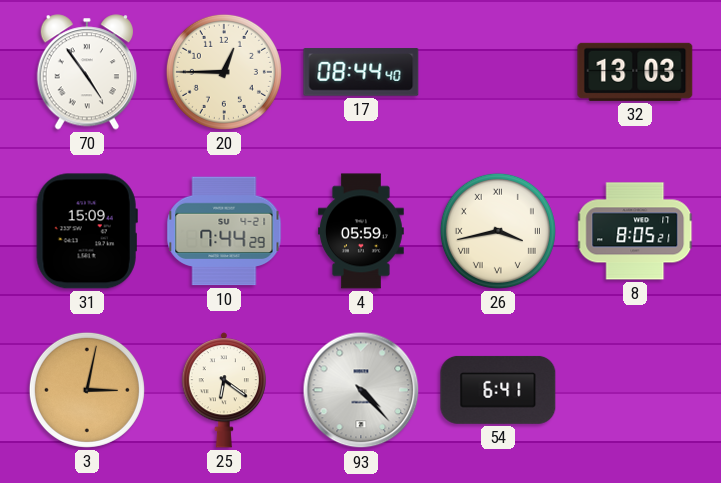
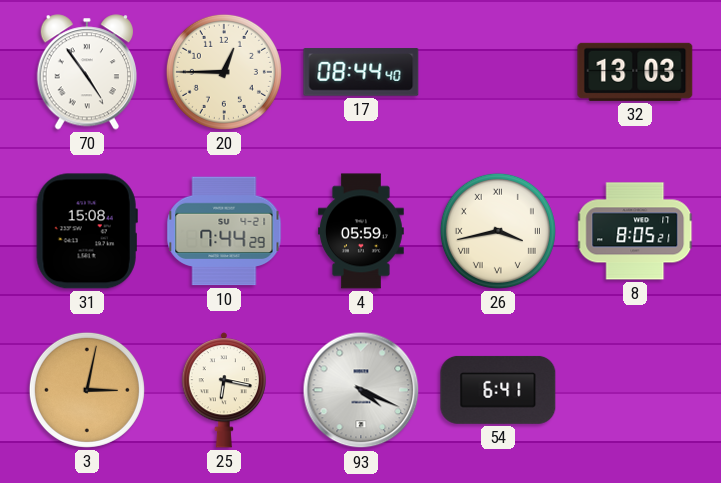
31: 15:09 -> 15:08 (87, 231)
25: 6:21 -> 6:17 (224, 390)
93: 4:23 -> 4:19 (361, 390)
